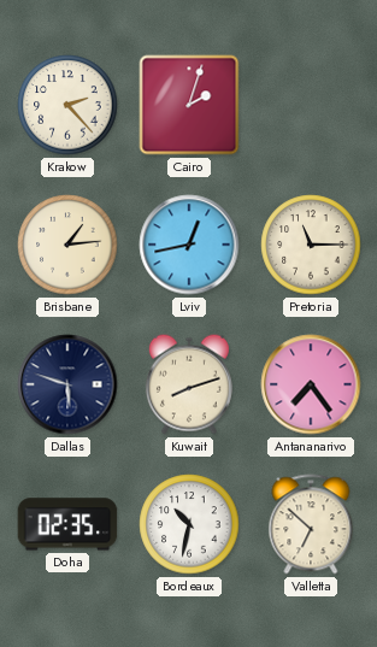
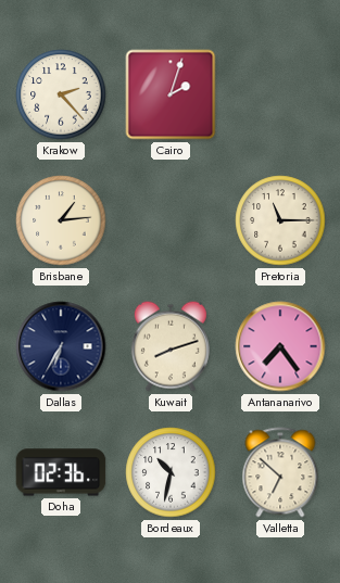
Lviv: 12:43 -> none (189, 245)
Dallas: 5:48 -> 6:35 (61, 346)
Doha: 02:35 -> 02:36 (61, 472)
